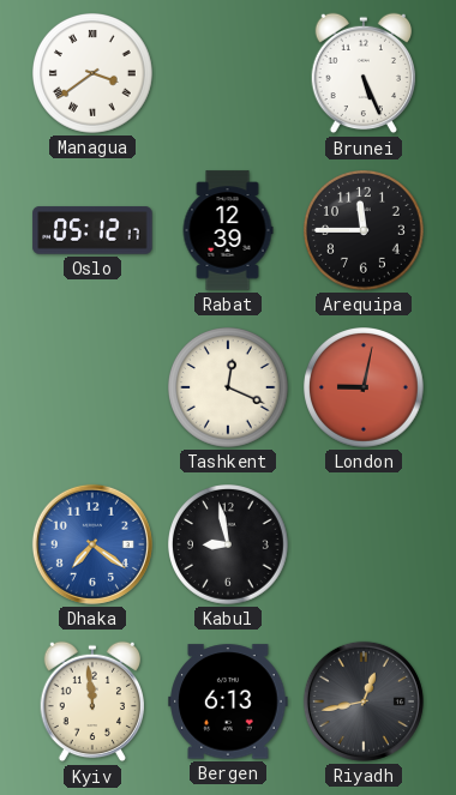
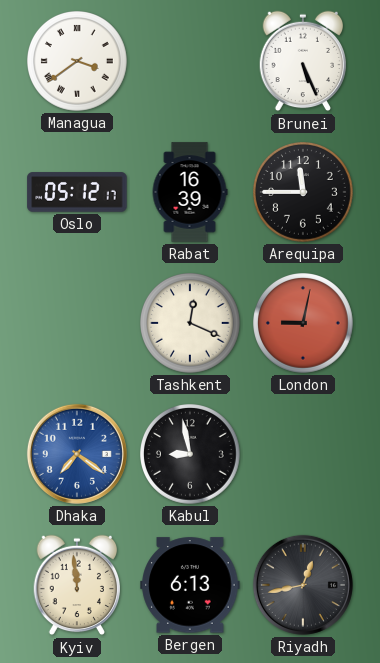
Rabat: 12:39 -> 16:39 (190, 192)
